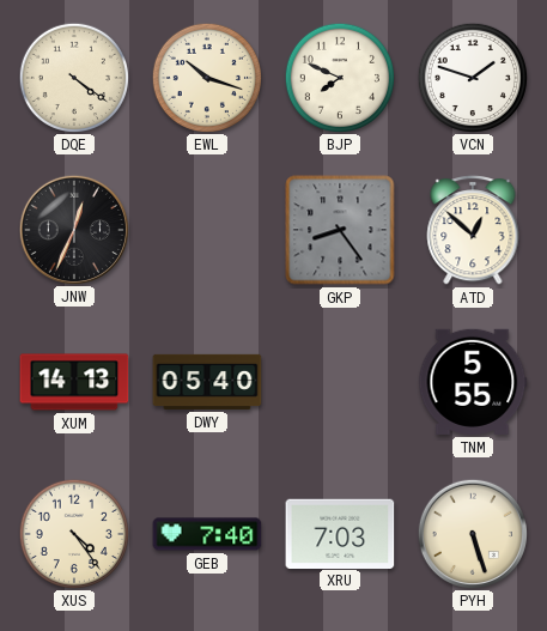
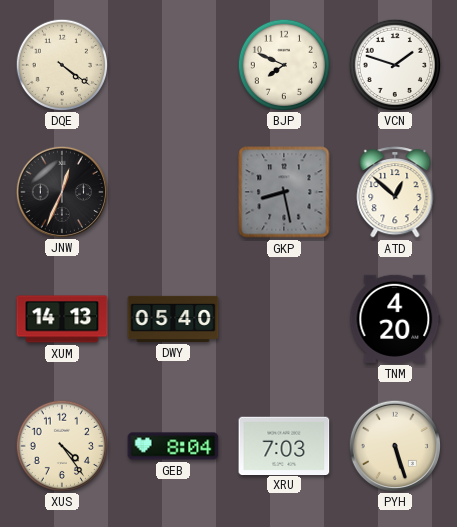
EWL: 10:18 -> none (206, 77)
GKP: 8:24 -> 8:28 (284, 192)
TNM: 5:55 -> 4:20 (395, 319)
GEB: 7:40 -> 8:04 (173, 446)
